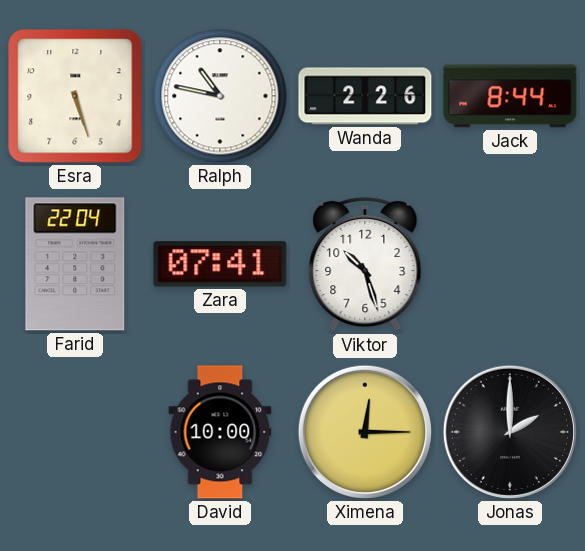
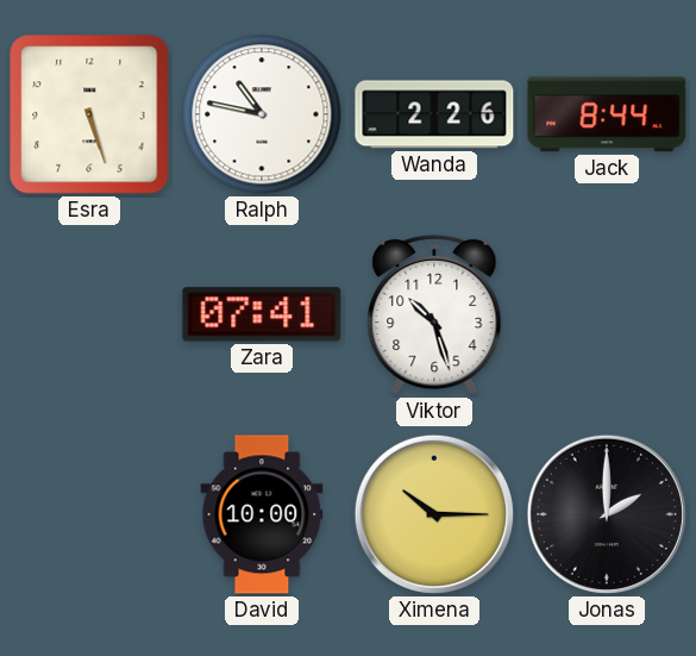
Farid: 22:04 -> none (75, 264)
Ximena: 12:15 -> 10:15 (434, 514)
